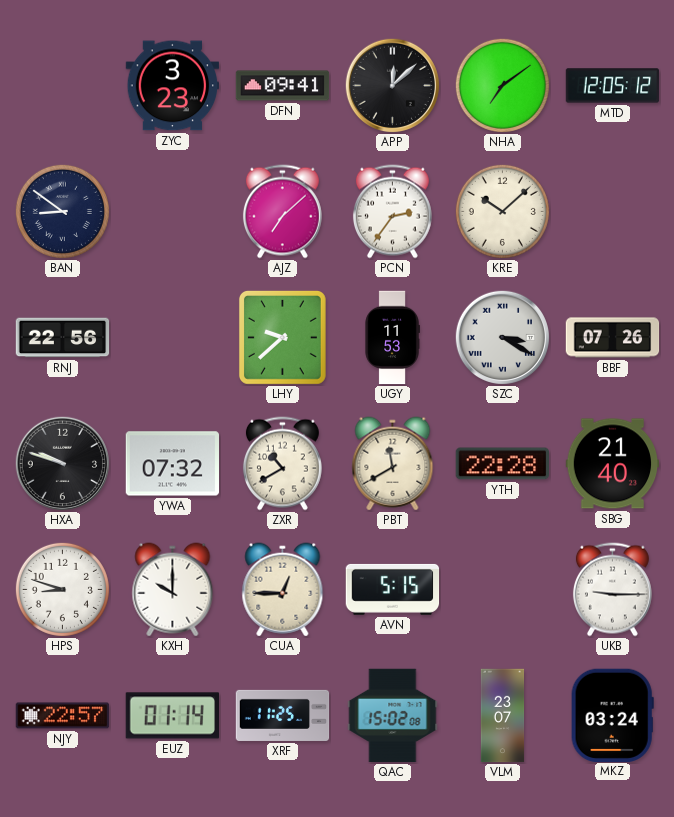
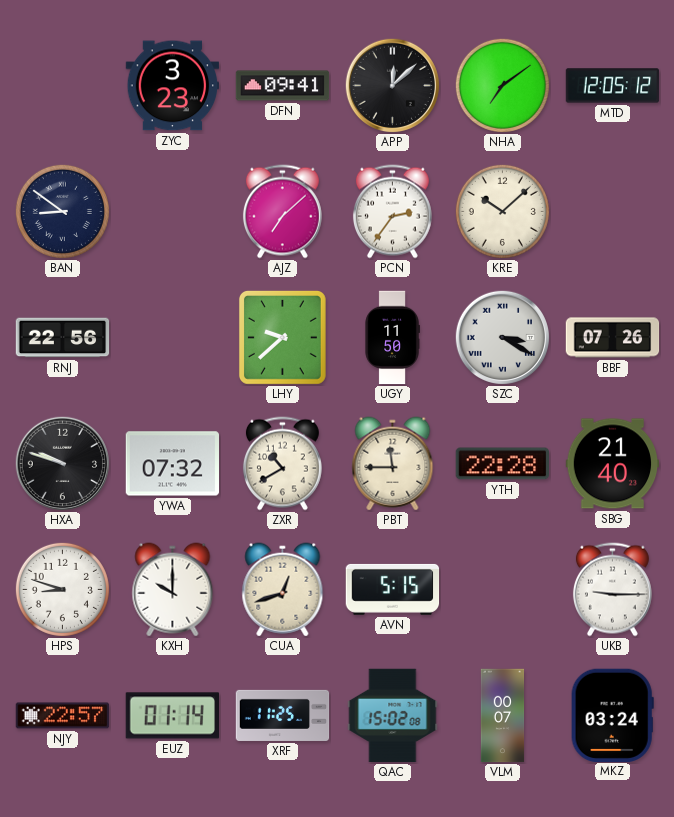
UGY: 11:53 -> 11:50 (392, 338)
PBT: 11:40 -> 11:45 (393, 464)
CUA: 12:45 -> 12:42 (283, 590)
VLM: 23:07 -> 00:07 (503, 716)
